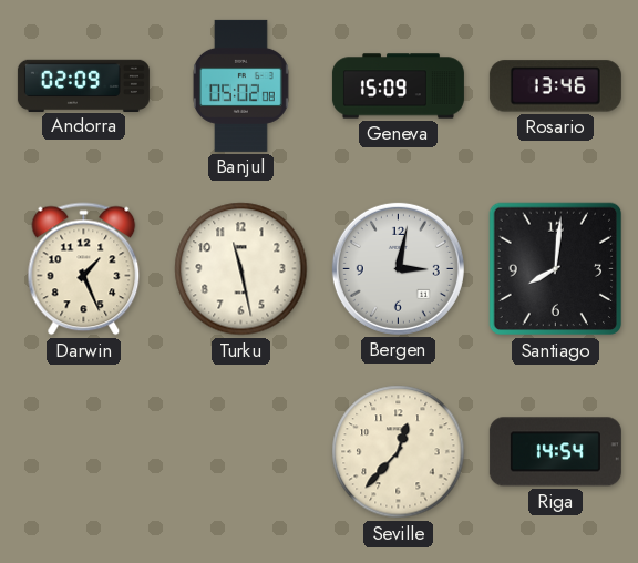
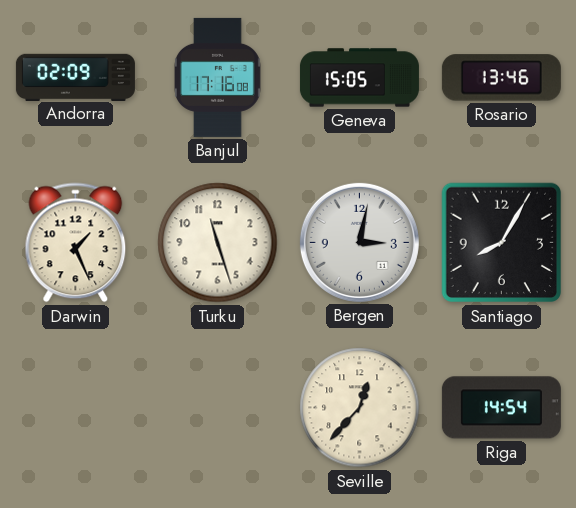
Banjul: 05:02 -> 17:16 (217, 77)
Geneva: 15:09 -> 15:05 (359, 78)
Turku: 11:28 -> 11:27 (218, 243)
Santiago: 8:01 -> 8:05 (502, 243)
